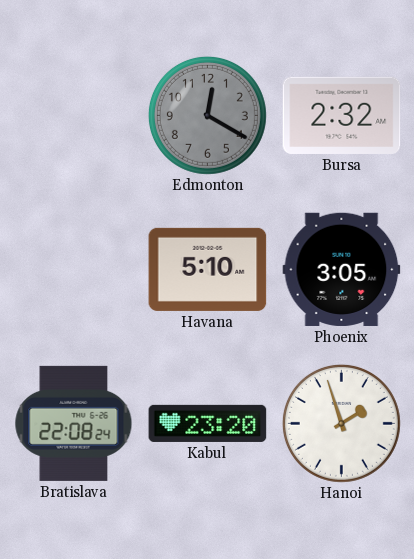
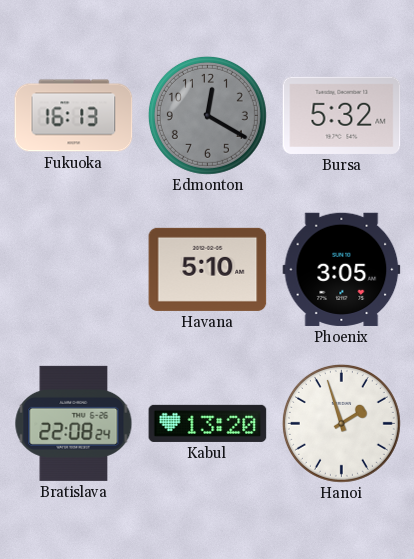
Fukuoka: none -> 16:13 (74, 116)
Bursa: 2:32 -> 5:32 (342, 115)
Kabul: 23:20 -> 13:20 (208, 423)
